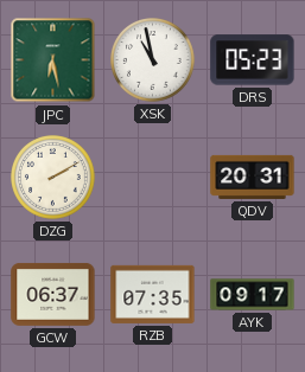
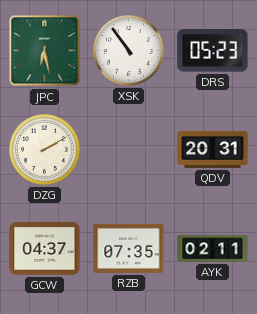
XSK: 10:58 -> 10:54 (129, 51)
GCW: 06:37 -> 04:37 (45, 248)
AYK: 09:17 -> 02:11 (213, 249)
